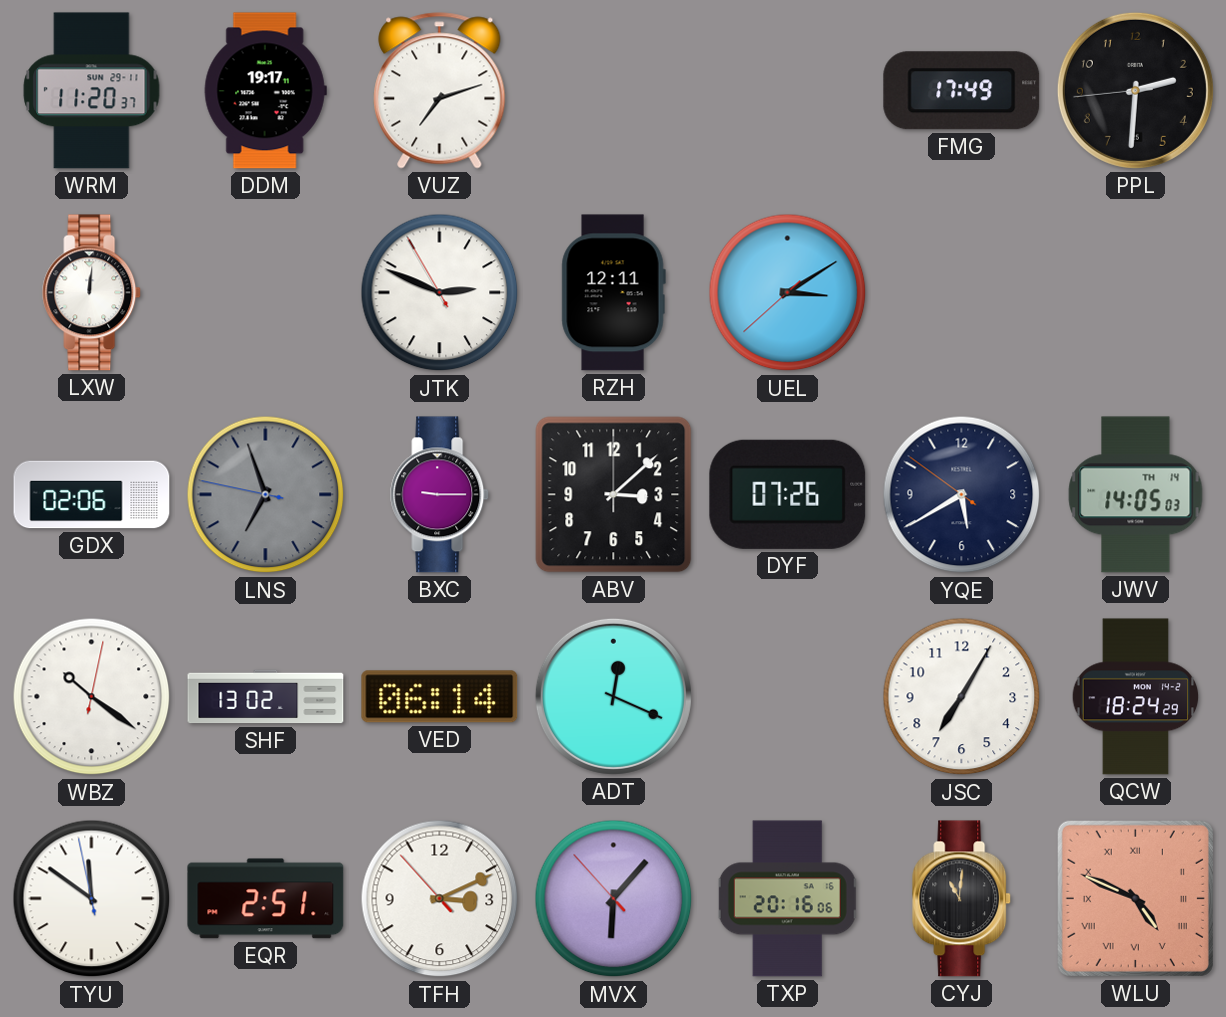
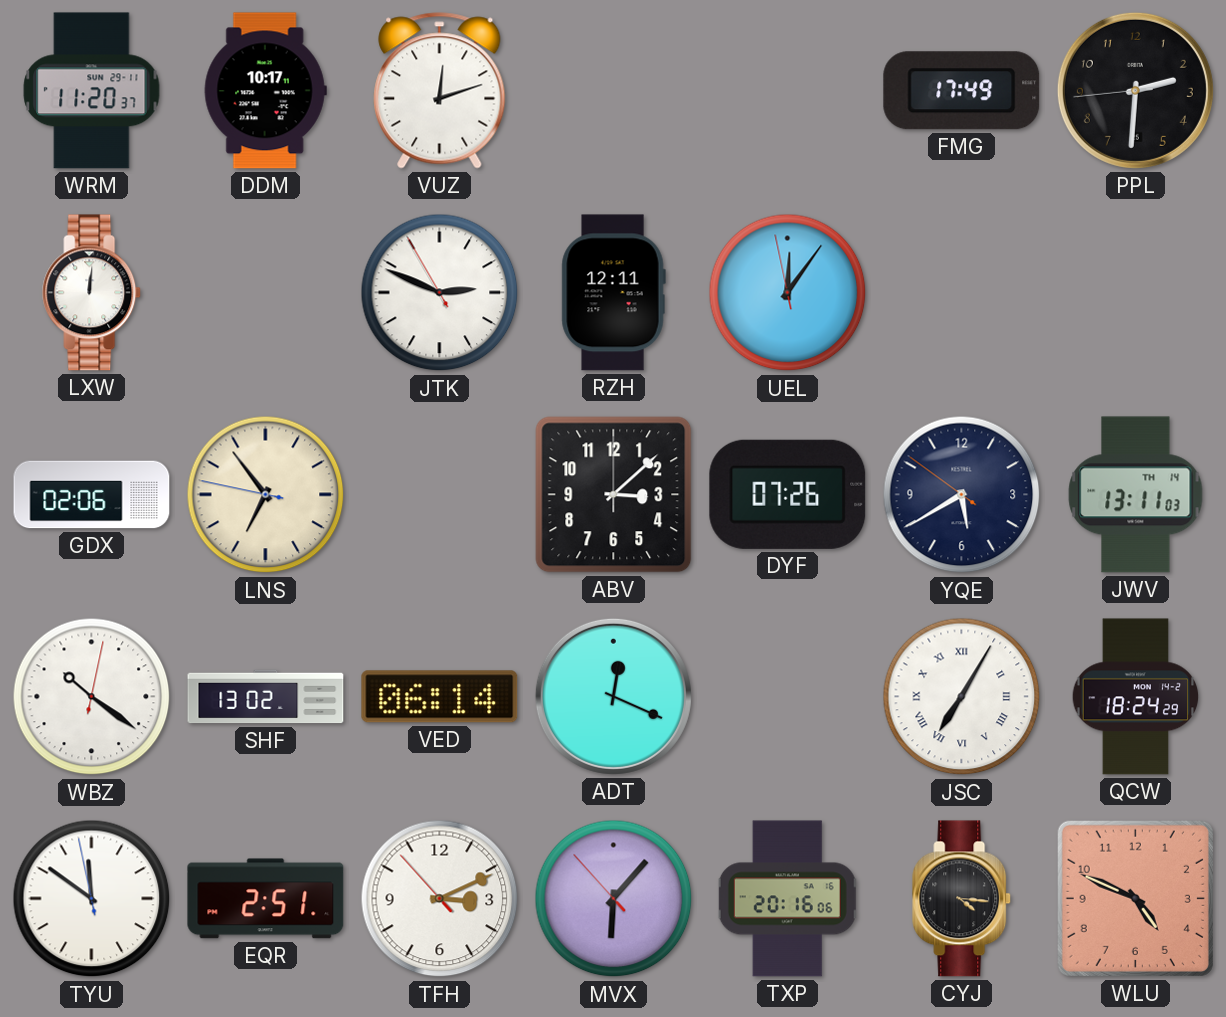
DDM: 19:17 -> 10:17 (265, 91)
VUZ: 7:12 -> 12:12 (440, 91)
UEL: 3:09 -> 12:05 (788, 293)
LNS: 6:56 -> 6:53 (266, 495)
LNS dial: grey -> cream (266, 495)
BXC: 9:15 -> none (440, 495)
JWV: 14:05 -> 13:11 (1136, 495)
JSC numerals: Arabic -> Roman (962, 697)
CYJ: 11:01 -> 4:16 (962, 899)
WLU numerals: Roman -> Arabic (1135, 898)
